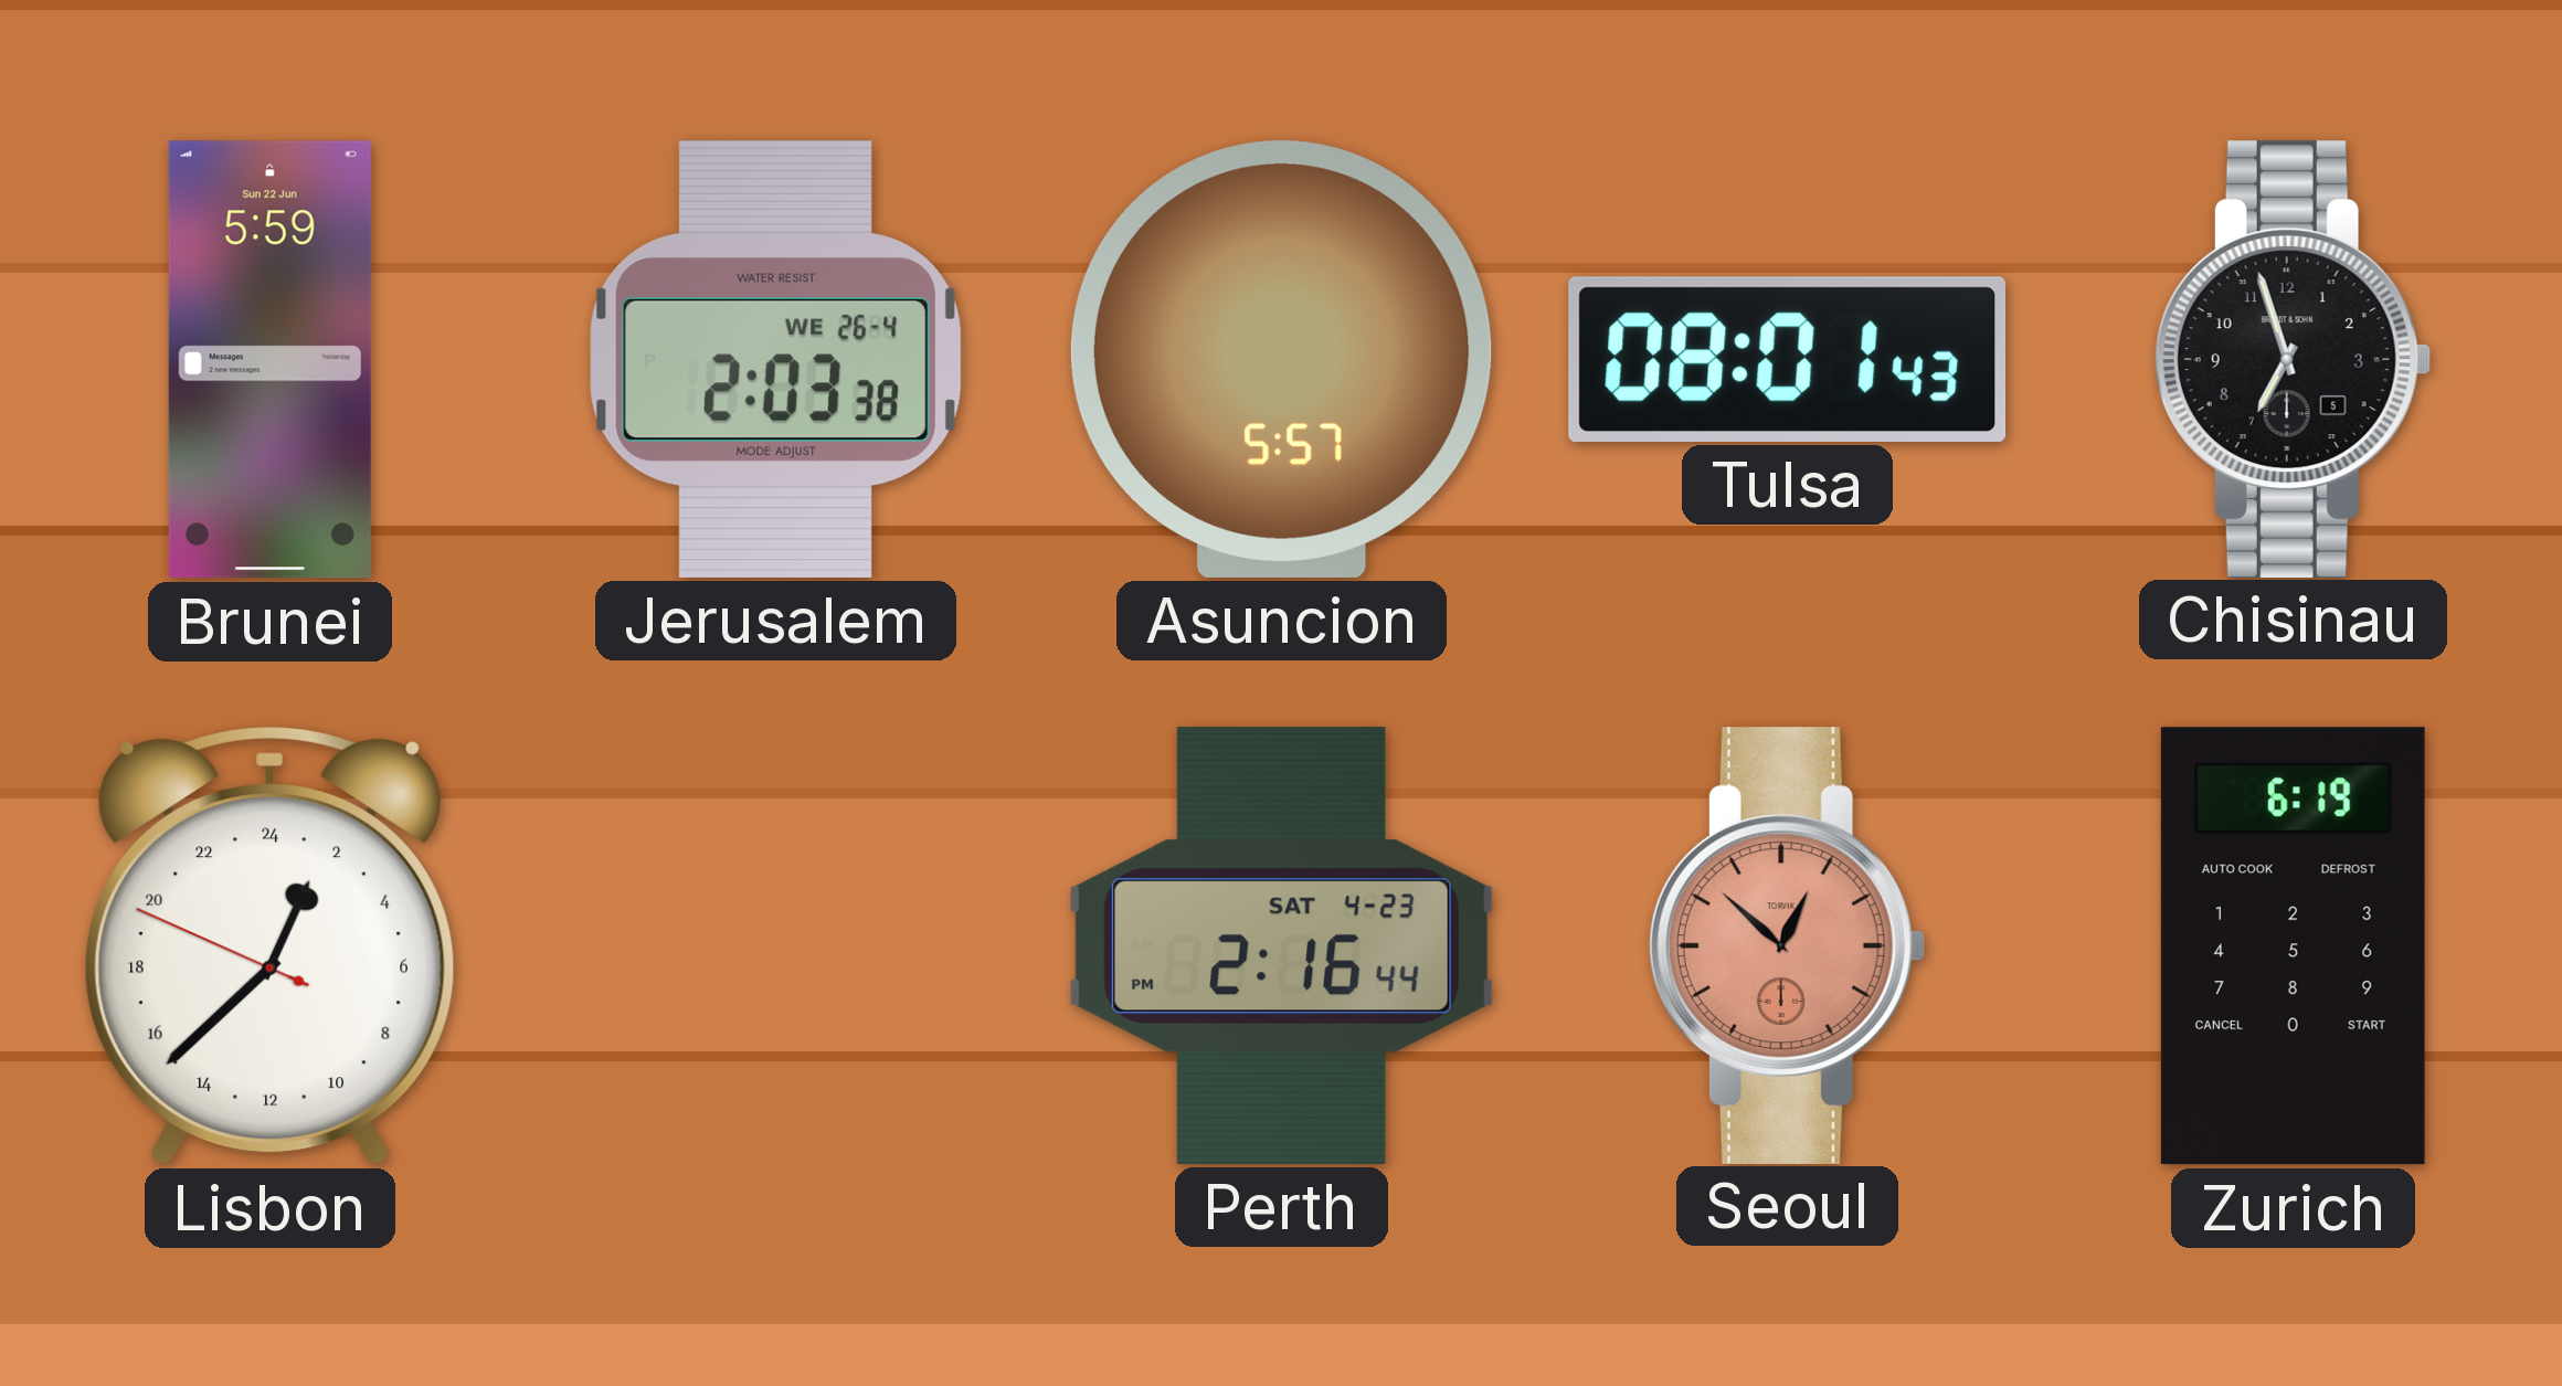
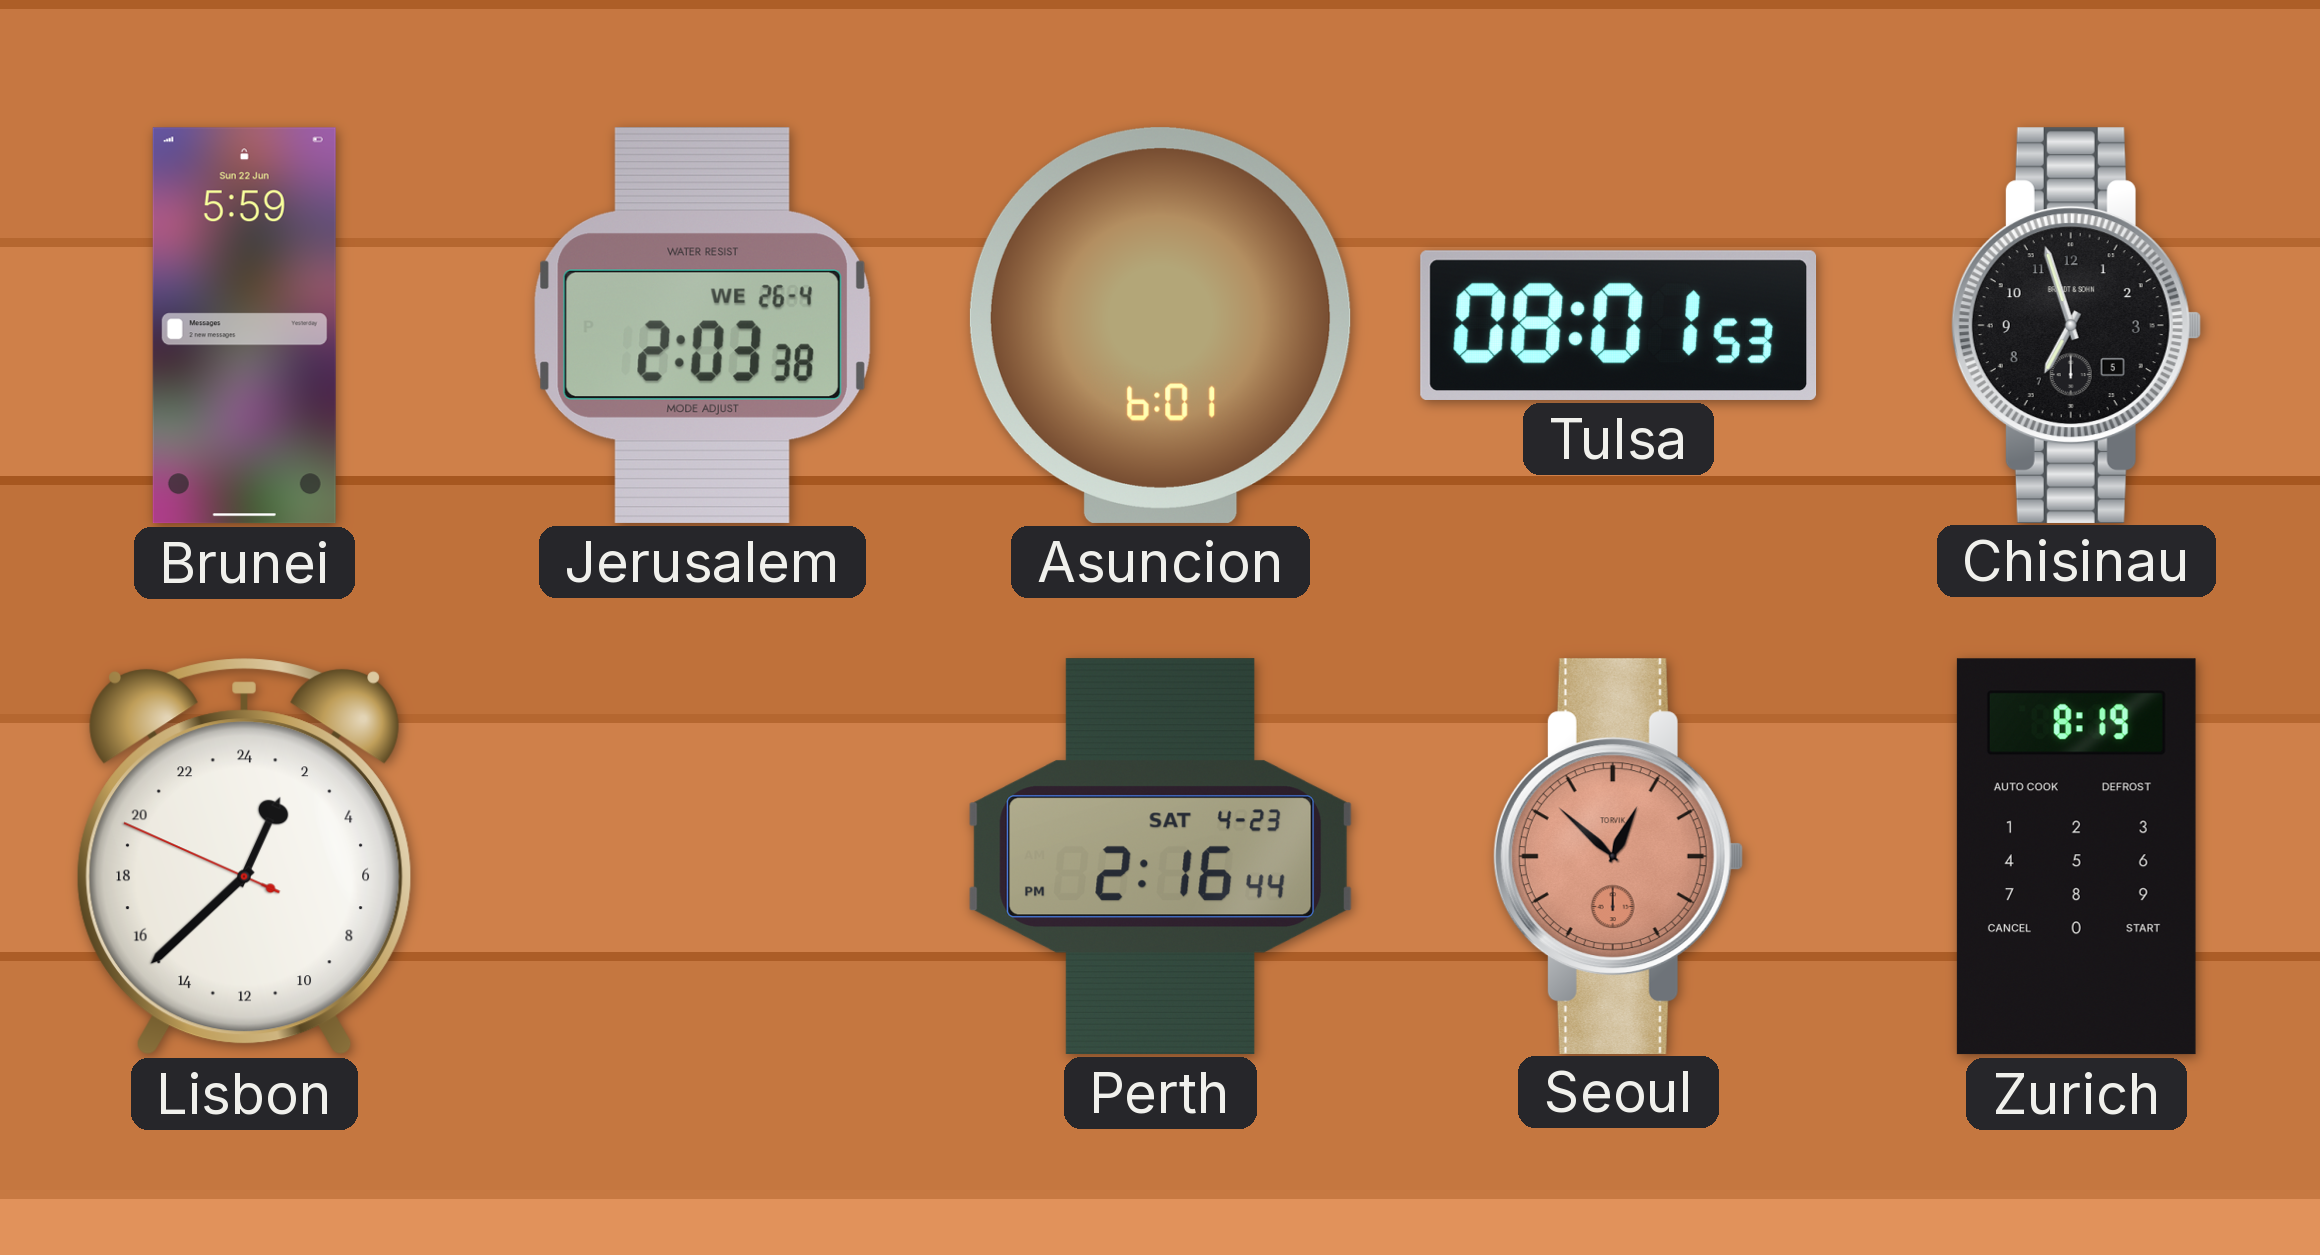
Asuncion: 5:57 -> 6:01 (1160, 325)
Tulsa: 08:01:43 -> 08:01:53 (1619, 325)
Zurich: 6:19 -> 8:19 (2076, 857)
